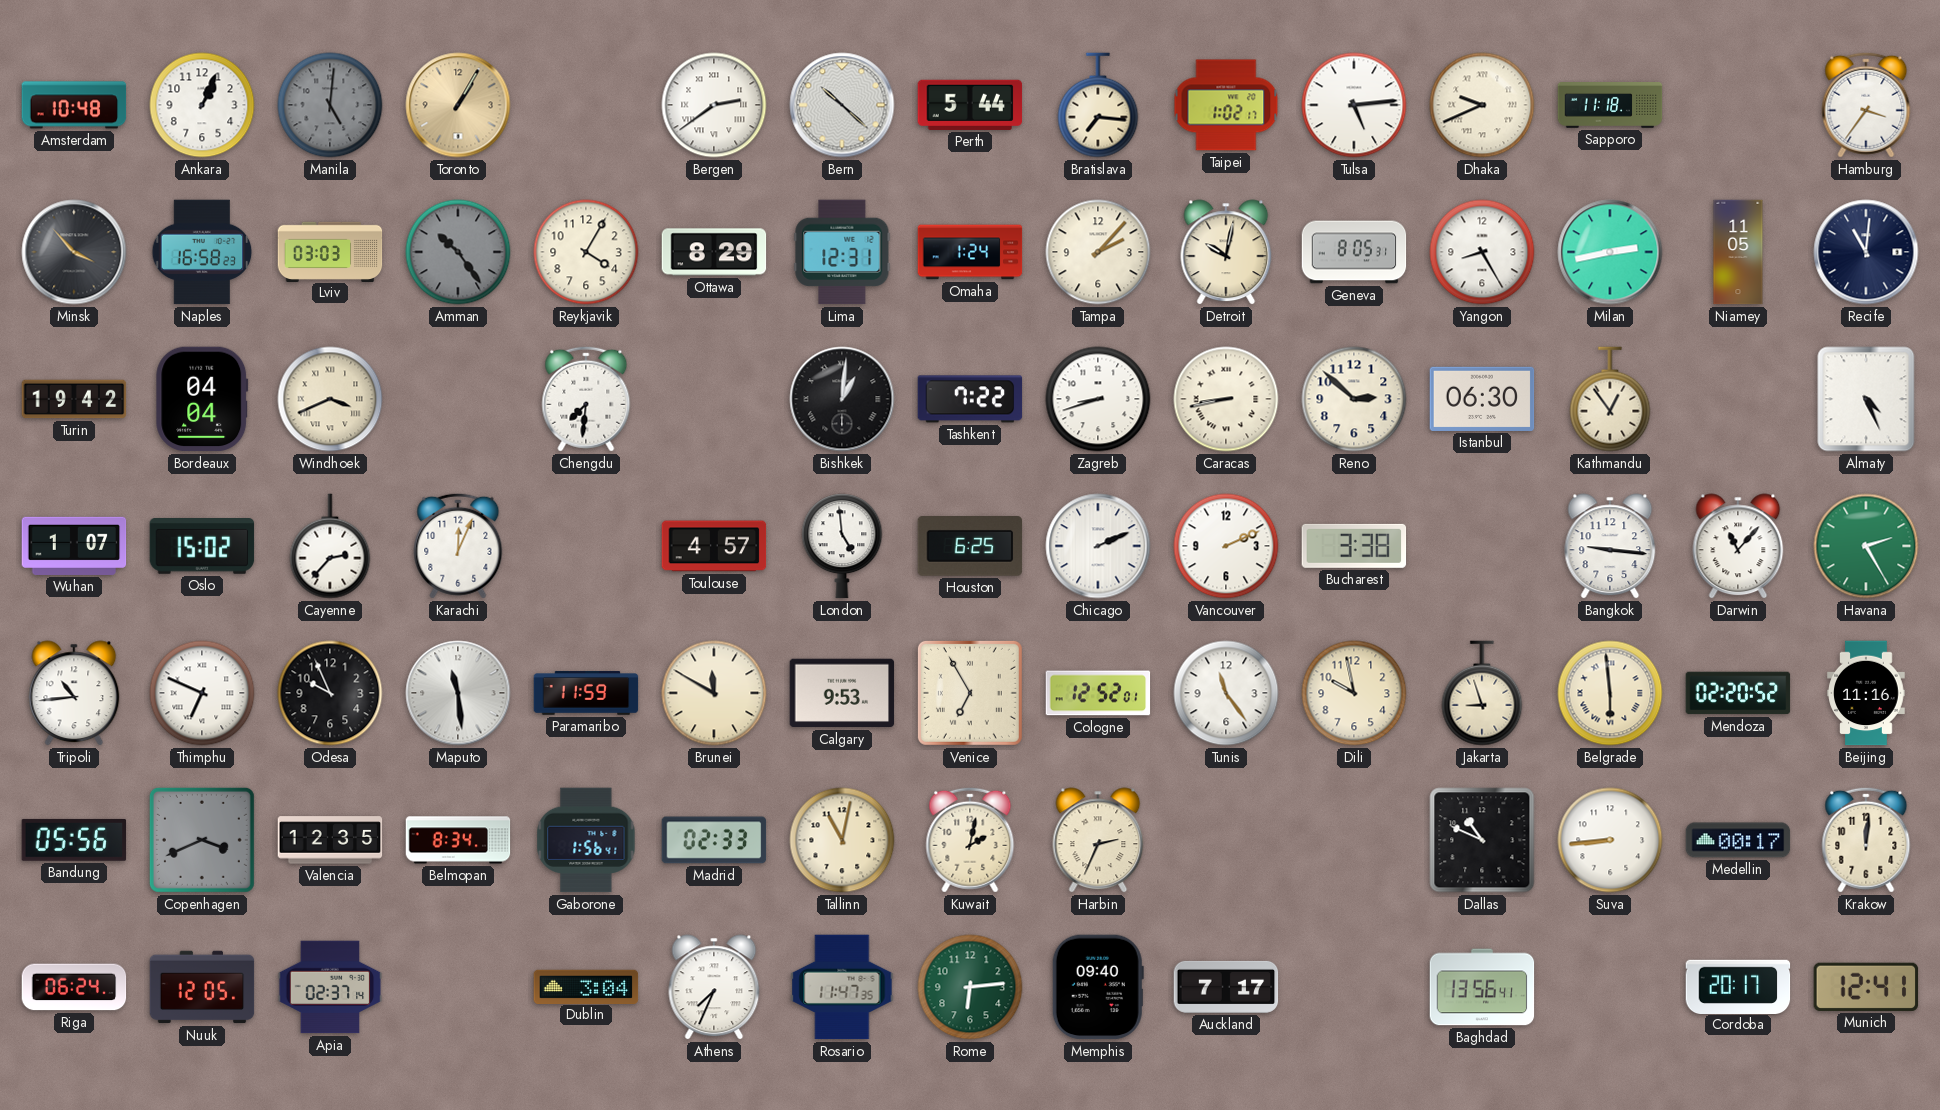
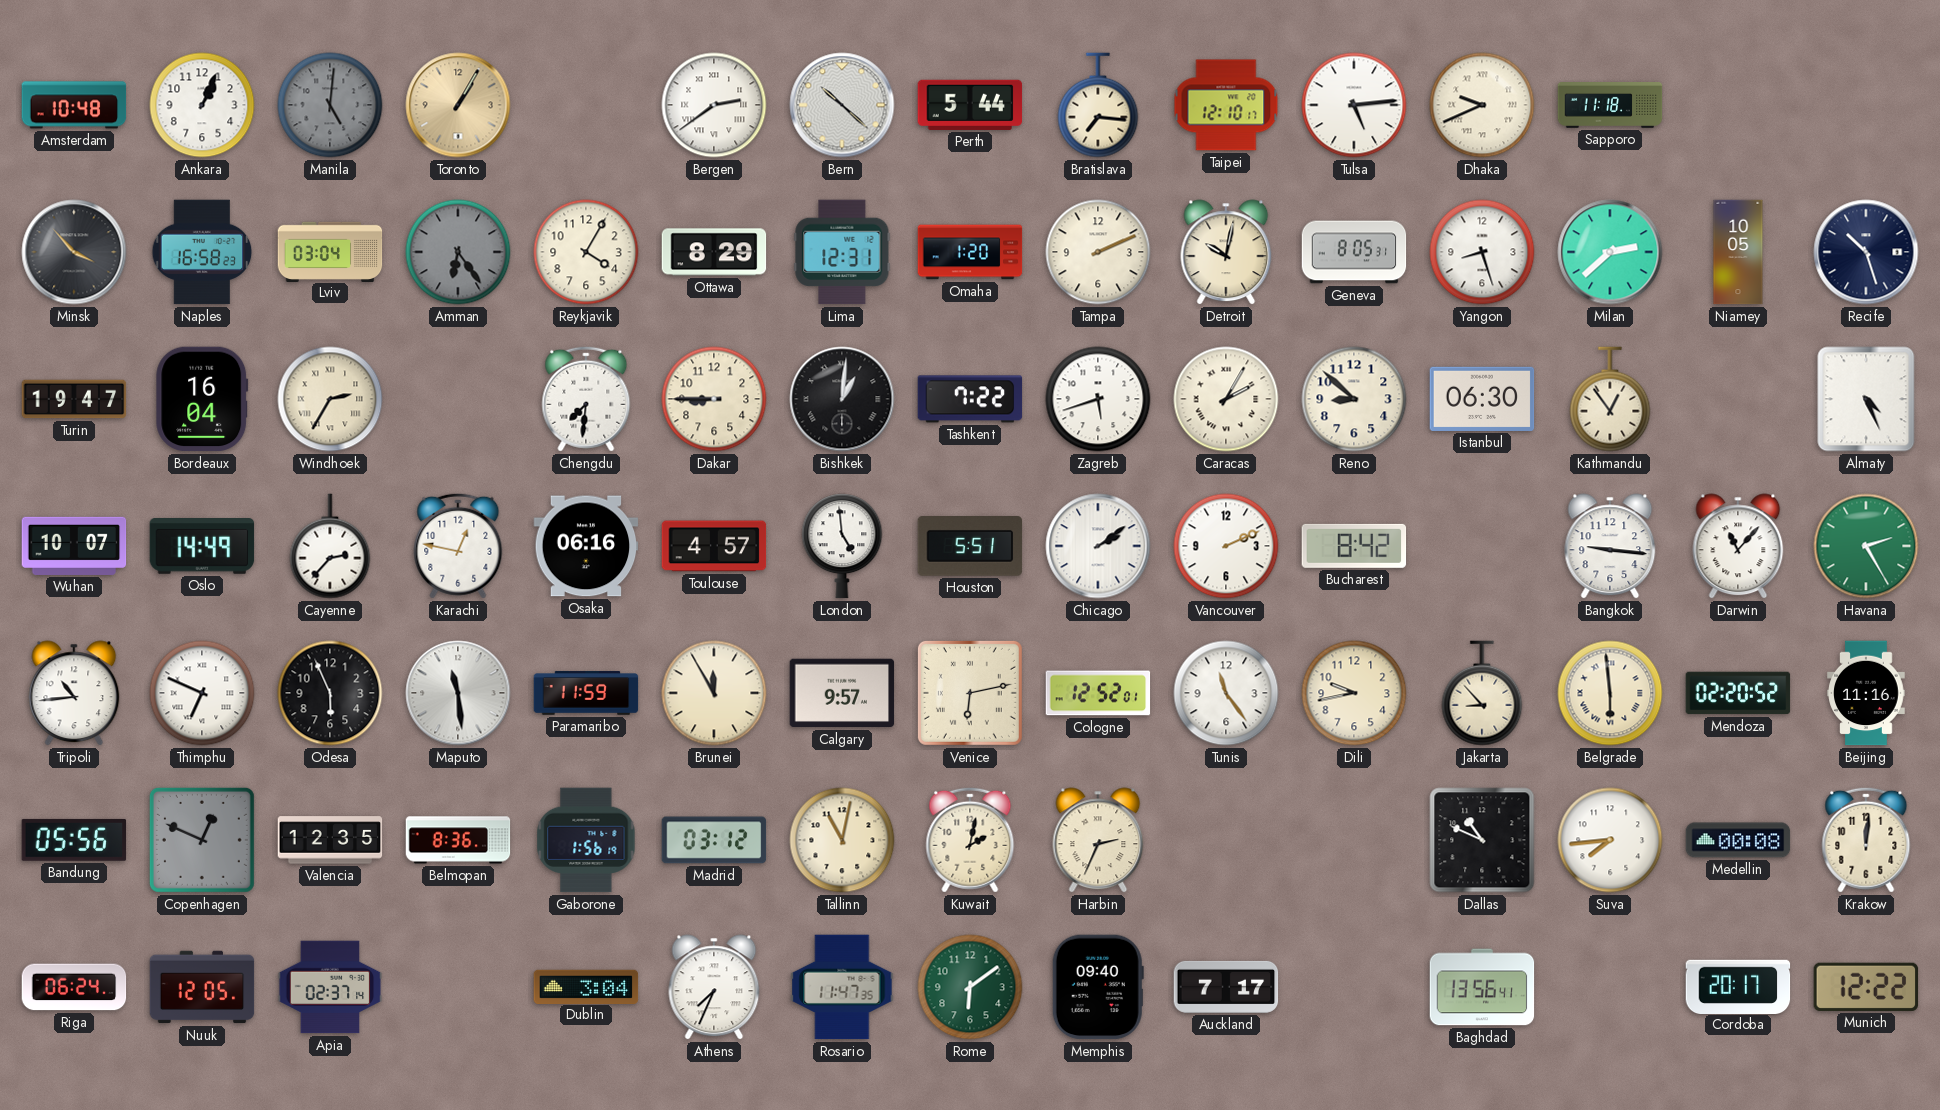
Taipei: 1:02 -> 12:10 (1226, 105)
Hamburg: 3:36 -> none (1866, 105)
Lviv: 03:03 -> 03:04 (330, 251)
Amman: 10:24 -> 6:24 (458, 252)
Omaha: 1:24 -> 1:20 (970, 252)
Tampa: 2:07 -> 2:11 (1098, 252)
Yangon: 8:25 -> 8:27 (1482, 252)
Milan: 2:43 -> 2:38 (1610, 252)
Niamey: 11:05 -> 10:05 (1738, 252)
Recife: 11:01 -> 10:27 (1866, 252)
Turin: 19:42 -> 19:47 (74, 399)
Bordeaux: 04:04 -> 16:04 (202, 399)
Windhoek: 3:41 -> 2:35 (330, 399)
Dakar: none -> 8:45 (714, 399)
Zagreb: 8:42 -> 5:42 (1098, 399)
Caracas: 8:43 -> 2:05 (1226, 399)
Reno: 2:52 -> 8:52 (1354, 399)
Wuhan: 1:07 -> 10:07 (74, 546)
Oslo: 15:02 -> 14:49 (202, 547)
Karachi: 12:04 -> 12:47 (458, 546)
Osaka: none -> 06:16 (586, 546)
Houston: 6:25 -> 5:51 (970, 547)
Chicago: 2:11 -> 2:09 (1098, 546)
Bucharest: 3:38 -> 8:42 (1354, 546)
Odesa: 9:56 -> 5:56 (330, 693)
Brunei: 11:50 -> 11:55 (714, 693)
Calgary: 9:53 -> 9:57 (842, 693)
Venice: 6:55 -> 6:13 (970, 693)
Dili: 9:58 -> 9:43 (1354, 693)
Jakarta: 8:57 -> 8:53 (1482, 693)
Copenhagen: 3:41 -> 12:49 (202, 840)
Belmopan: 8:34 -> 8:36 (458, 840)
Gaborone: 1:56:41 -> 1:56:19 (586, 840)
Madrid: 02:33 -> 03:12 (714, 840)
Suva: 8:44 -> 7:44 (1610, 840)
Medellin: 00:17 -> 00:08 (1738, 840)
Rome: 6:14 -> 6:09 (970, 987)
Munich: 12:41 -> 12:22 (1866, 987)
